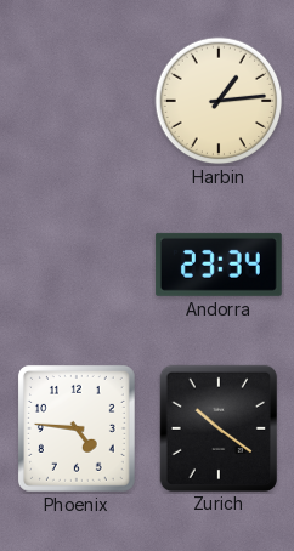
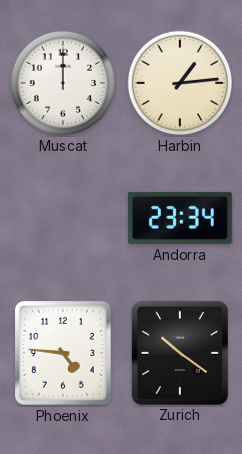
Muscat: none -> 12:00 (63, 83)
